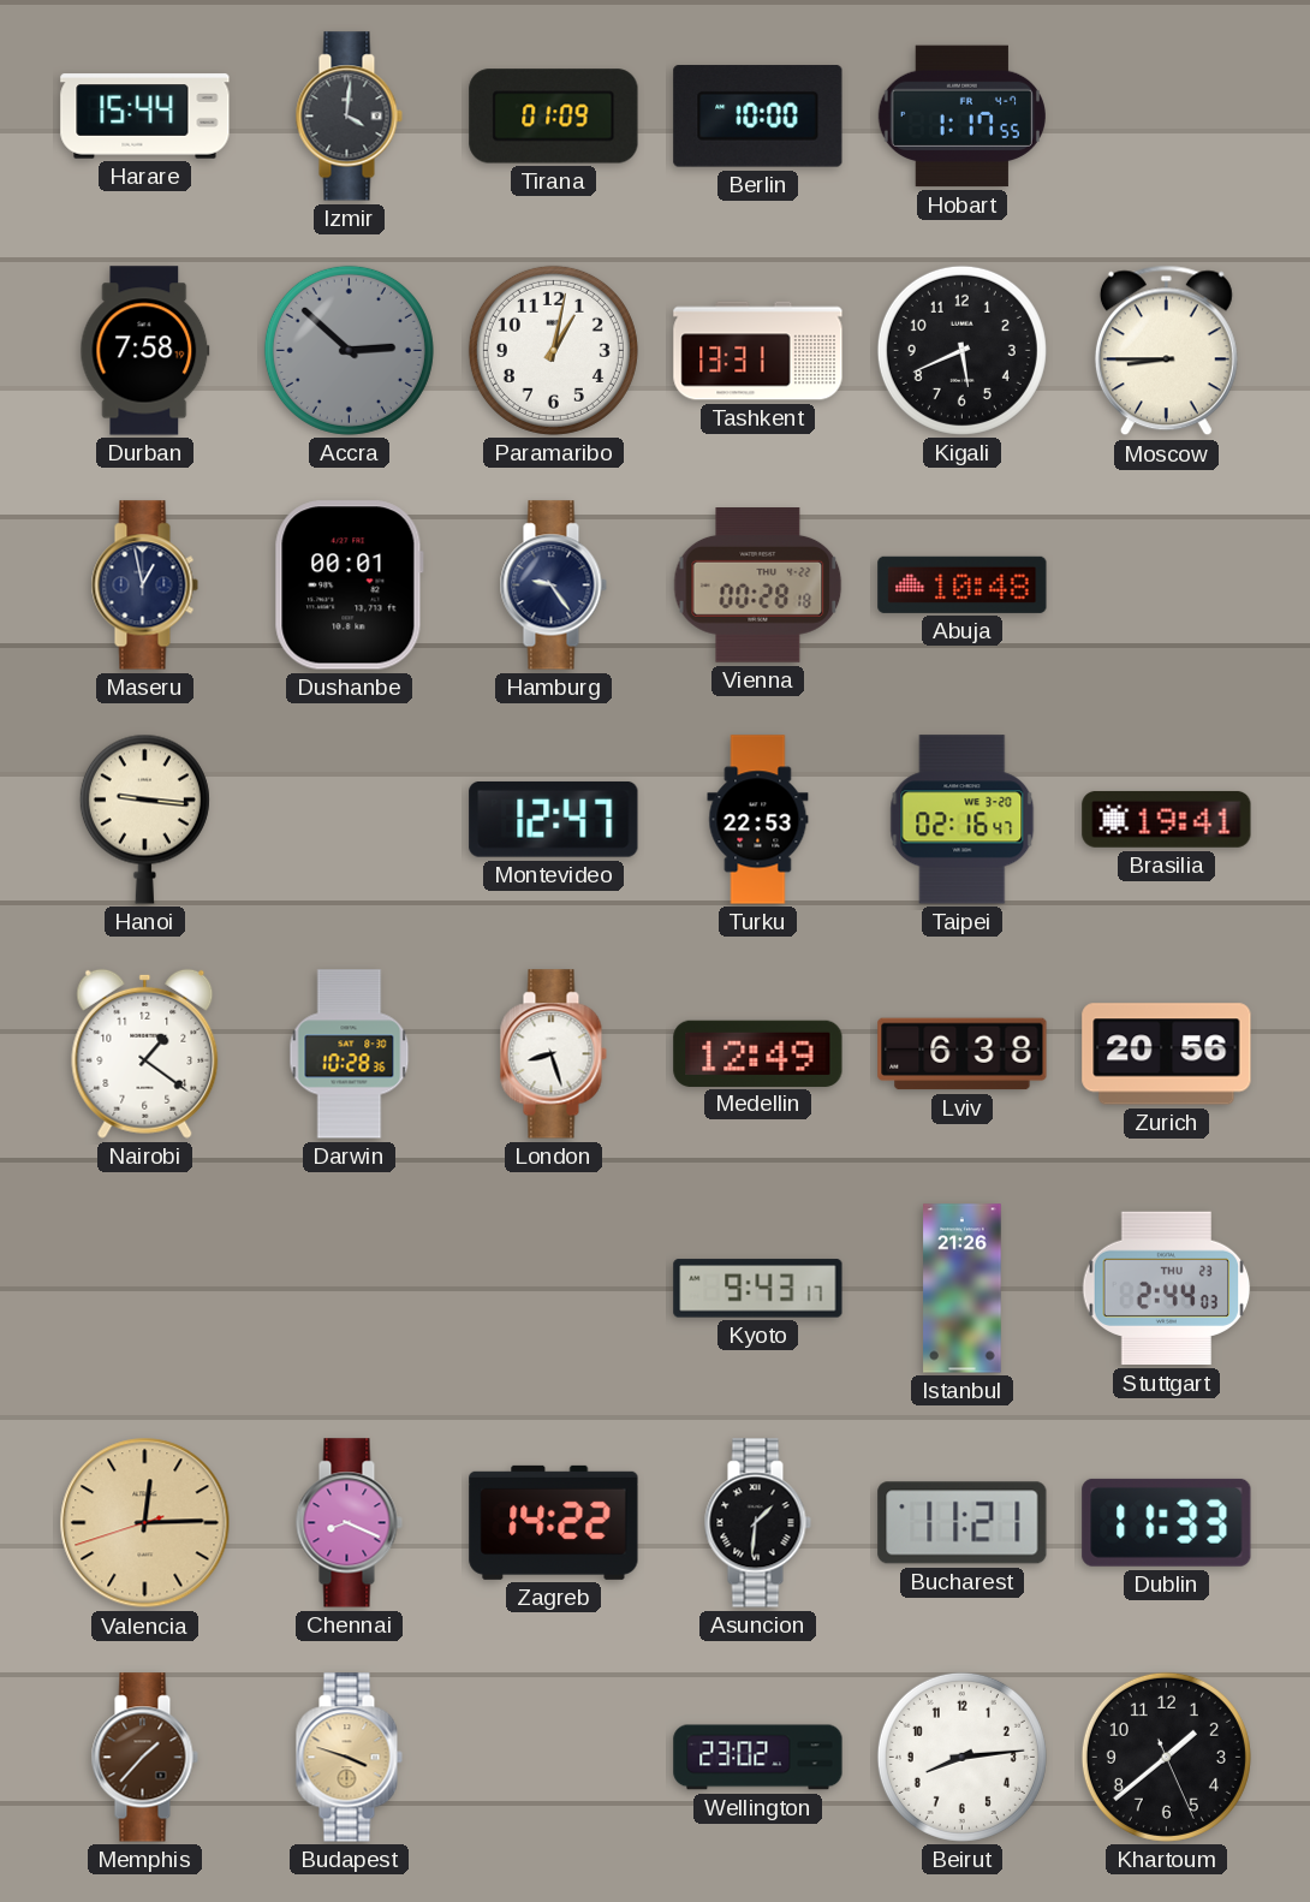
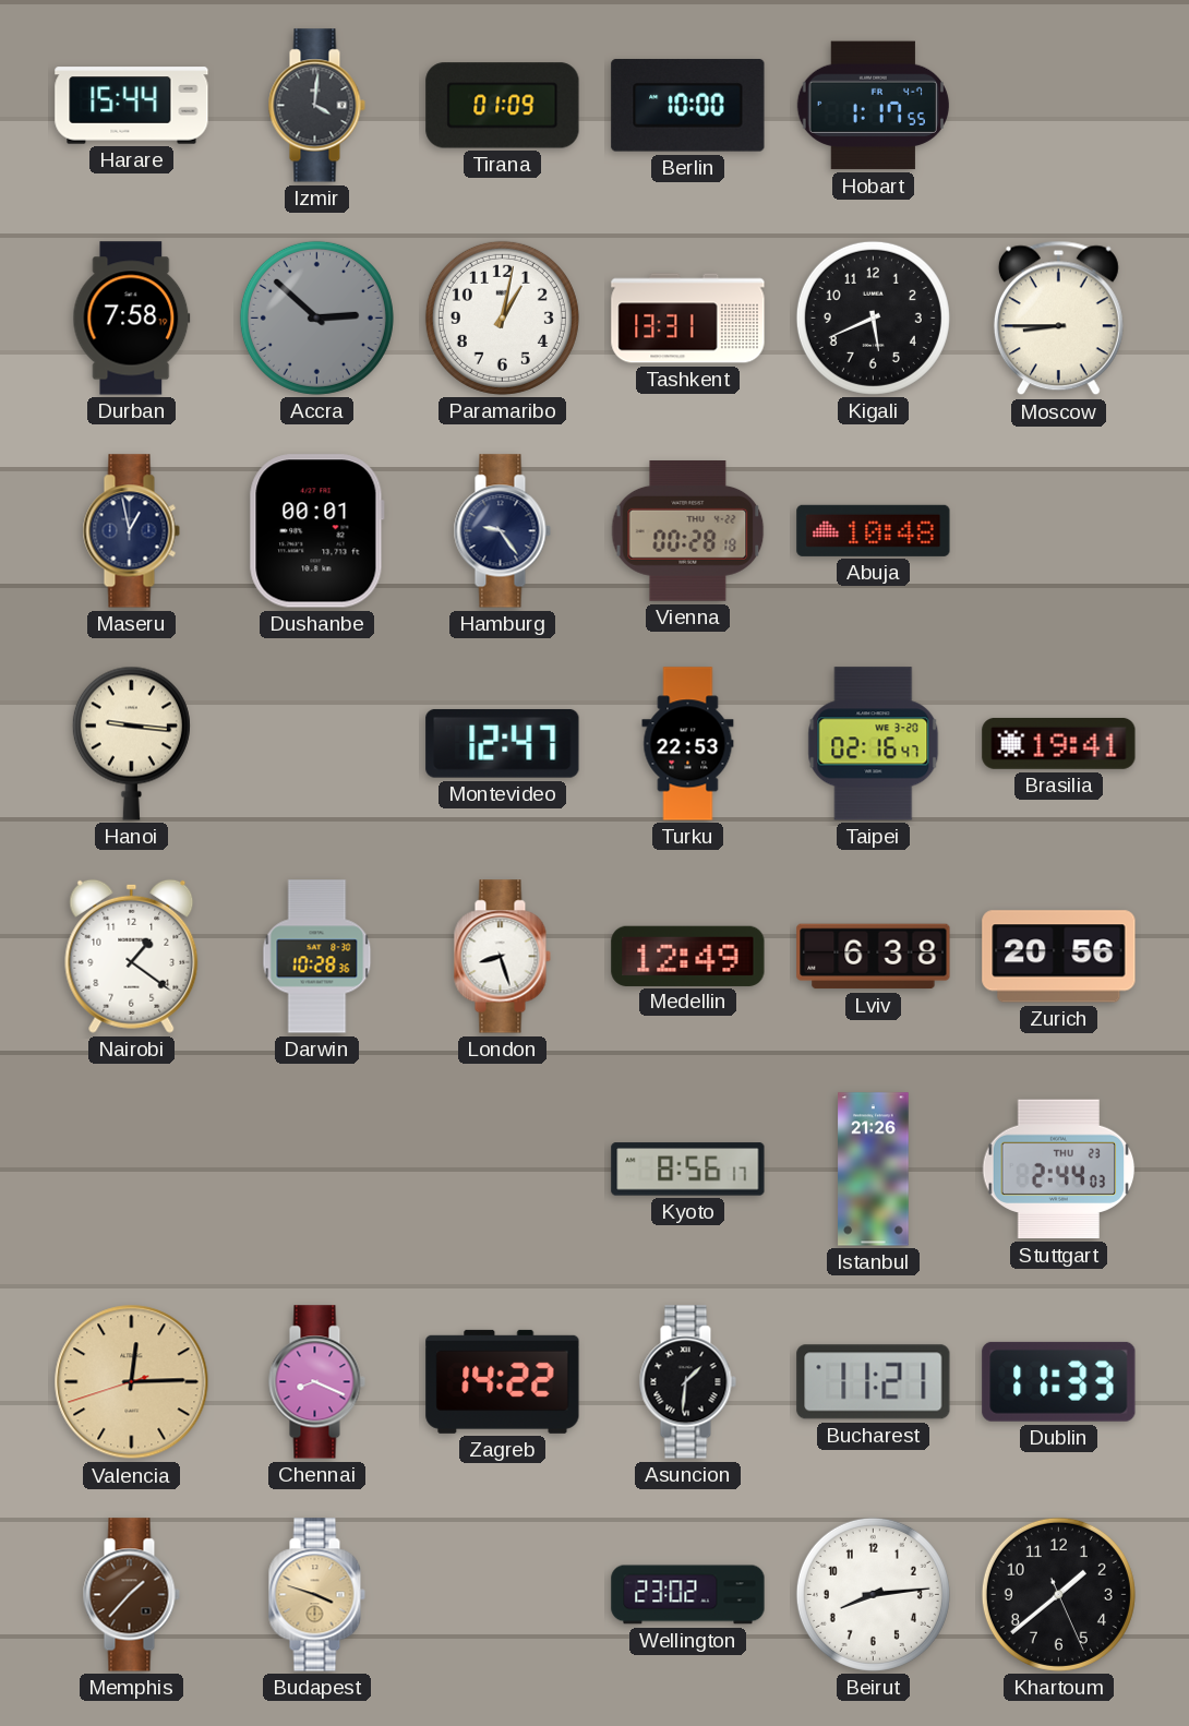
Kyoto: 9:43 -> 8:56 (688, 1170)
